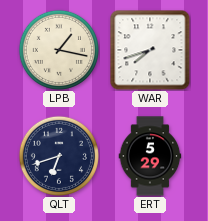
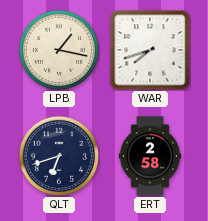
ERT: 5:29 -> 2:58 (150, 156)
